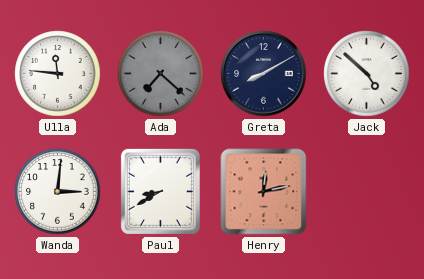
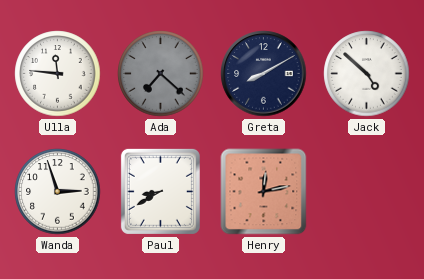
Wanda: 3:01 -> 2:57 (58, 192)
